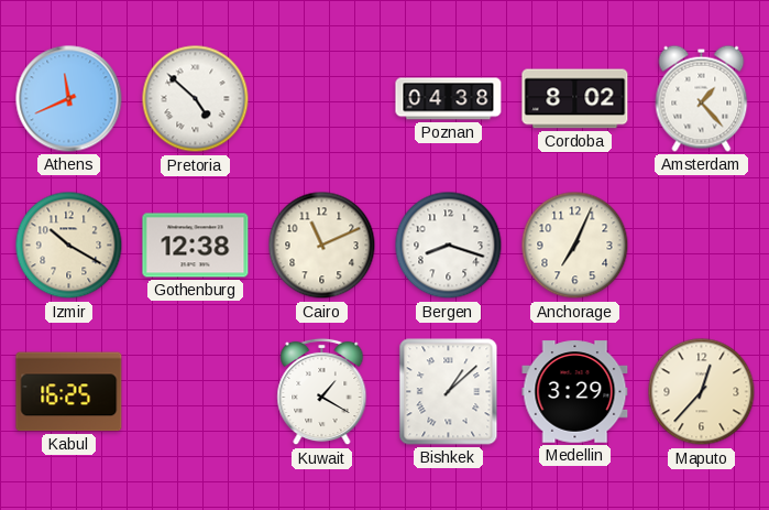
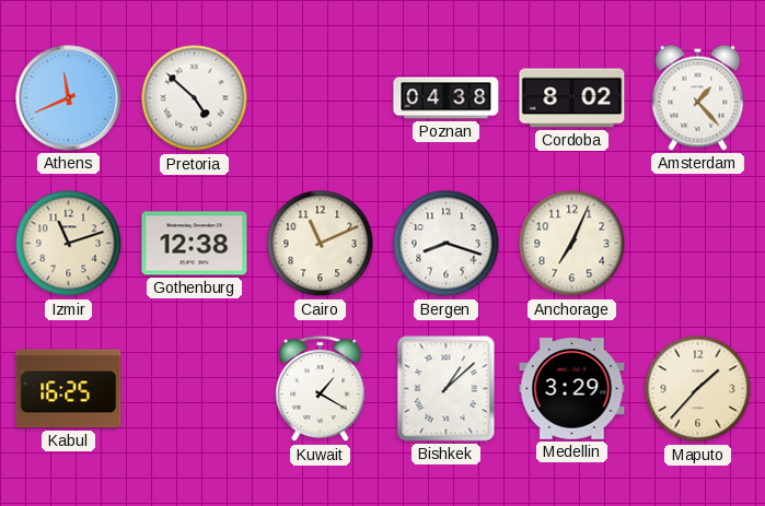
Izmir: 10:20 -> 11:12 (69, 244)
Maputo: 12:37 -> 1:37 (698, 389)
